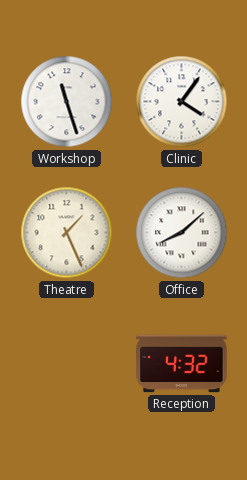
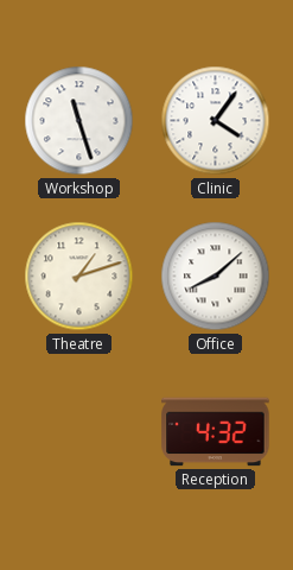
Theatre: 1:26 -> 1:12 (79, 277)
